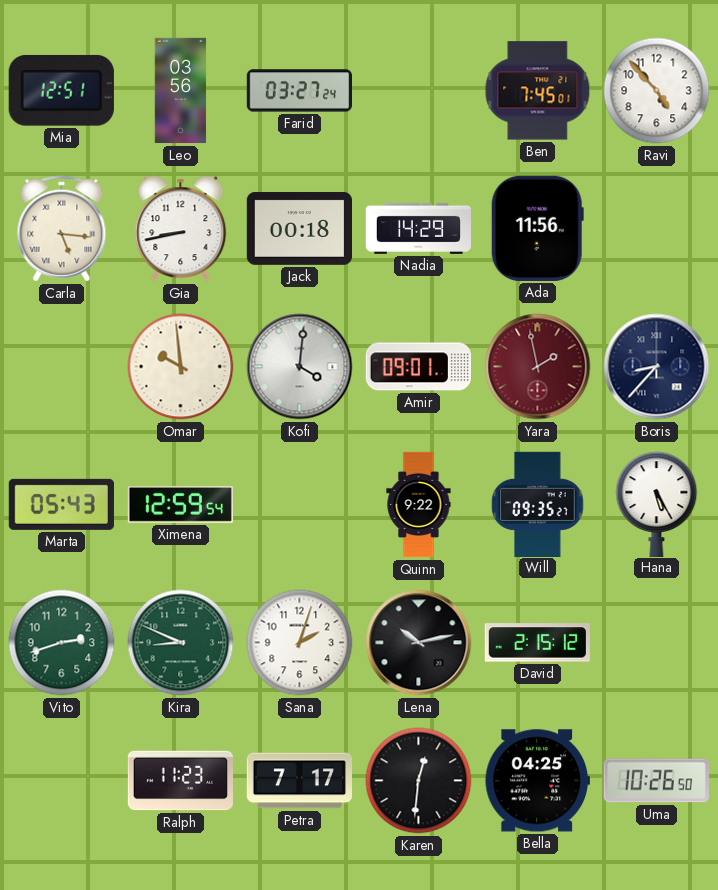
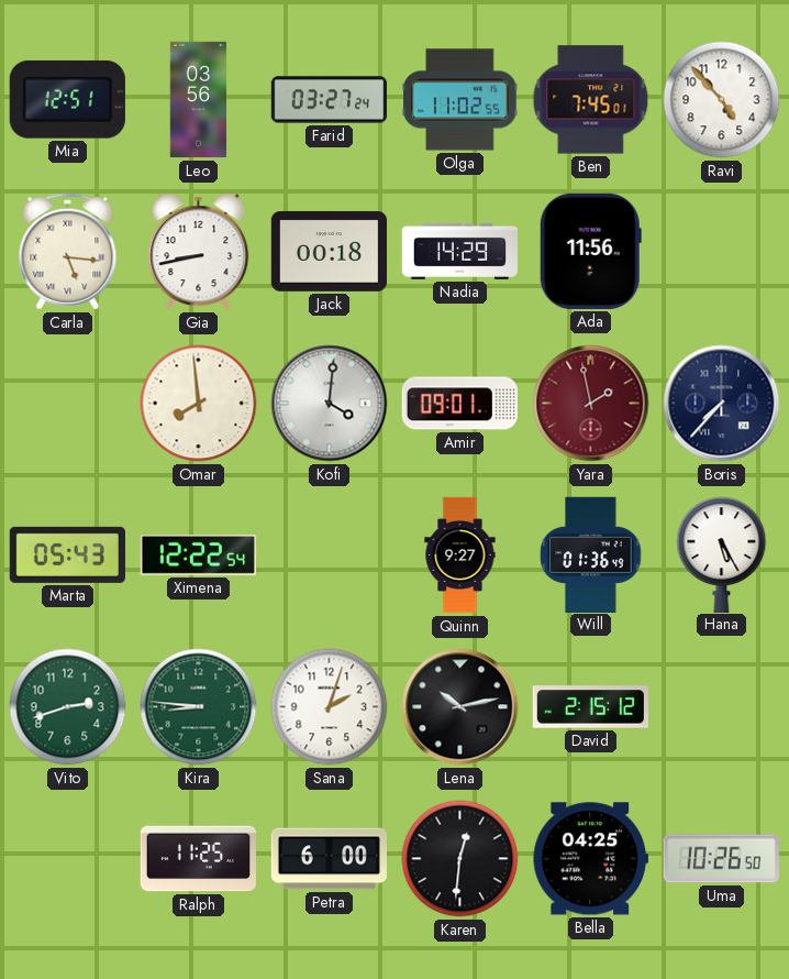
Olga: none -> 11:02 (460, 100)
Omar: 9:59 -> 7:59 (199, 404)
Boris: 8:37 -> 7:37 (722, 404)
Ximena: 12:59 -> 12:22 (198, 555)
Quinn: 9:22 -> 9:27 (460, 555)
Will: 09:35 -> 01:36 (591, 554)
Kira: 8:49 -> 8:46 (199, 707)
Ralph: 11:23 -> 11:25 (198, 859)
Petra: 7:17 -> 6:00 (329, 859)
